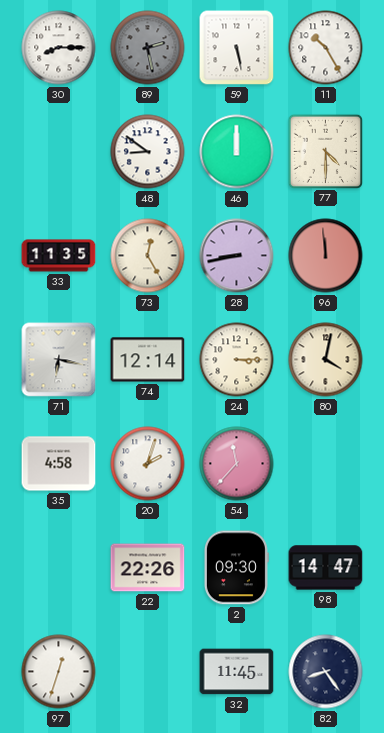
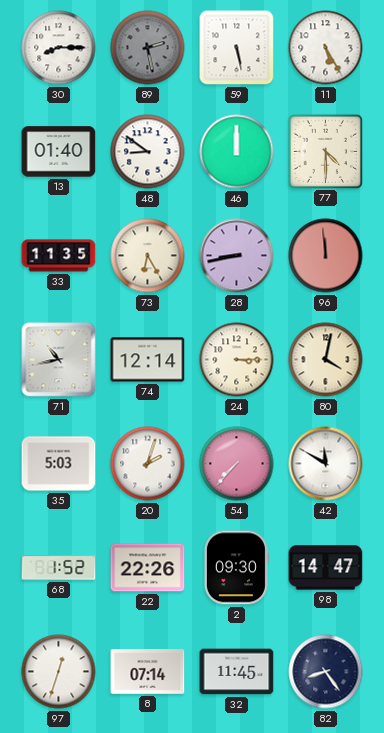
11: 10:25 -> 5:25 (326, 48)
13: none -> 01:40 (59, 152)
73: 12:25 -> 6:25 (148, 256)
71: 6:17 -> 10:43 (59, 360)
35: 4:58 -> 5:03 (59, 464)
54: 11:37 -> 7:37 (237, 464)
42: none -> 11:50 (326, 464)
68: none -> 1:52 (59, 568)
8: none -> 07:14 (148, 672)
